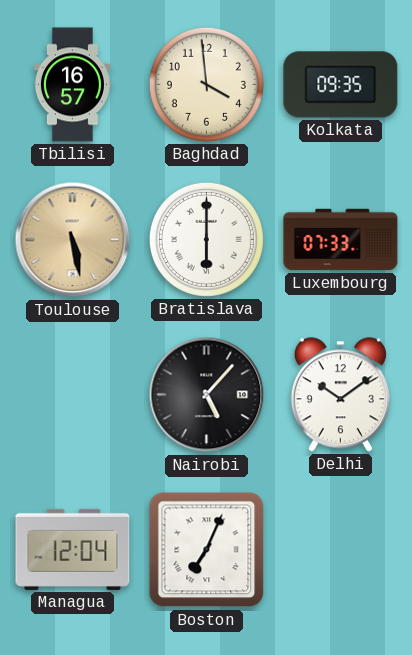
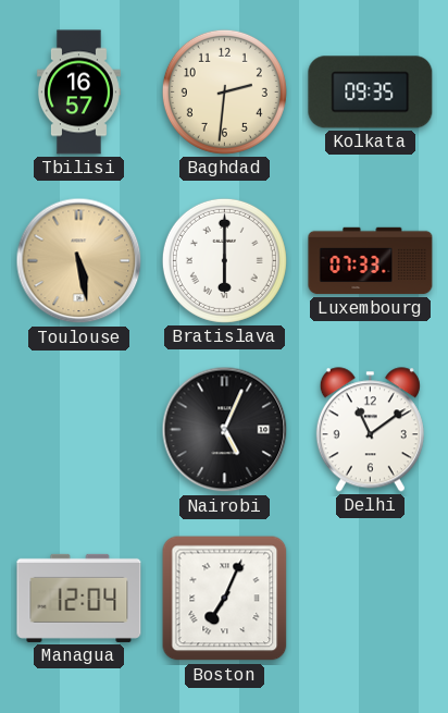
Baghdad: 3:59 -> 2:31 (224, 91)
Nairobi: 5:07 -> 5:04 (225, 430)
Delhi: 10:09 -> 11:09 (370, 430)
